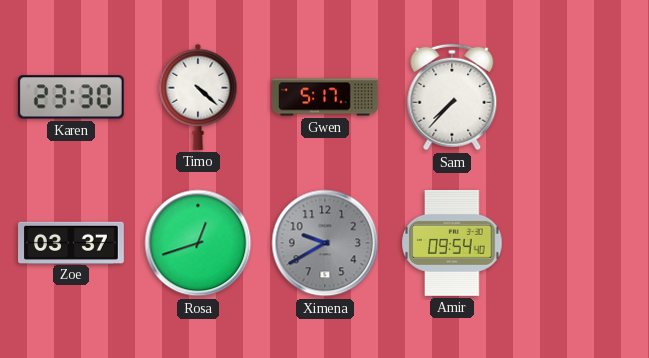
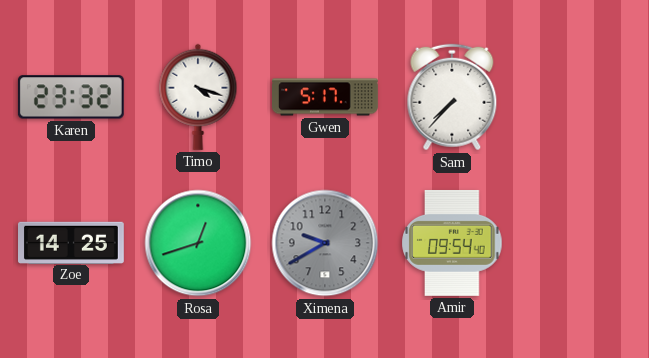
Karen: 23:30 -> 23:32 (71, 97)
Timo: 4:22 -> 4:18 (198, 97)
Zoe: 03:37 -> 14:25 (72, 242)
